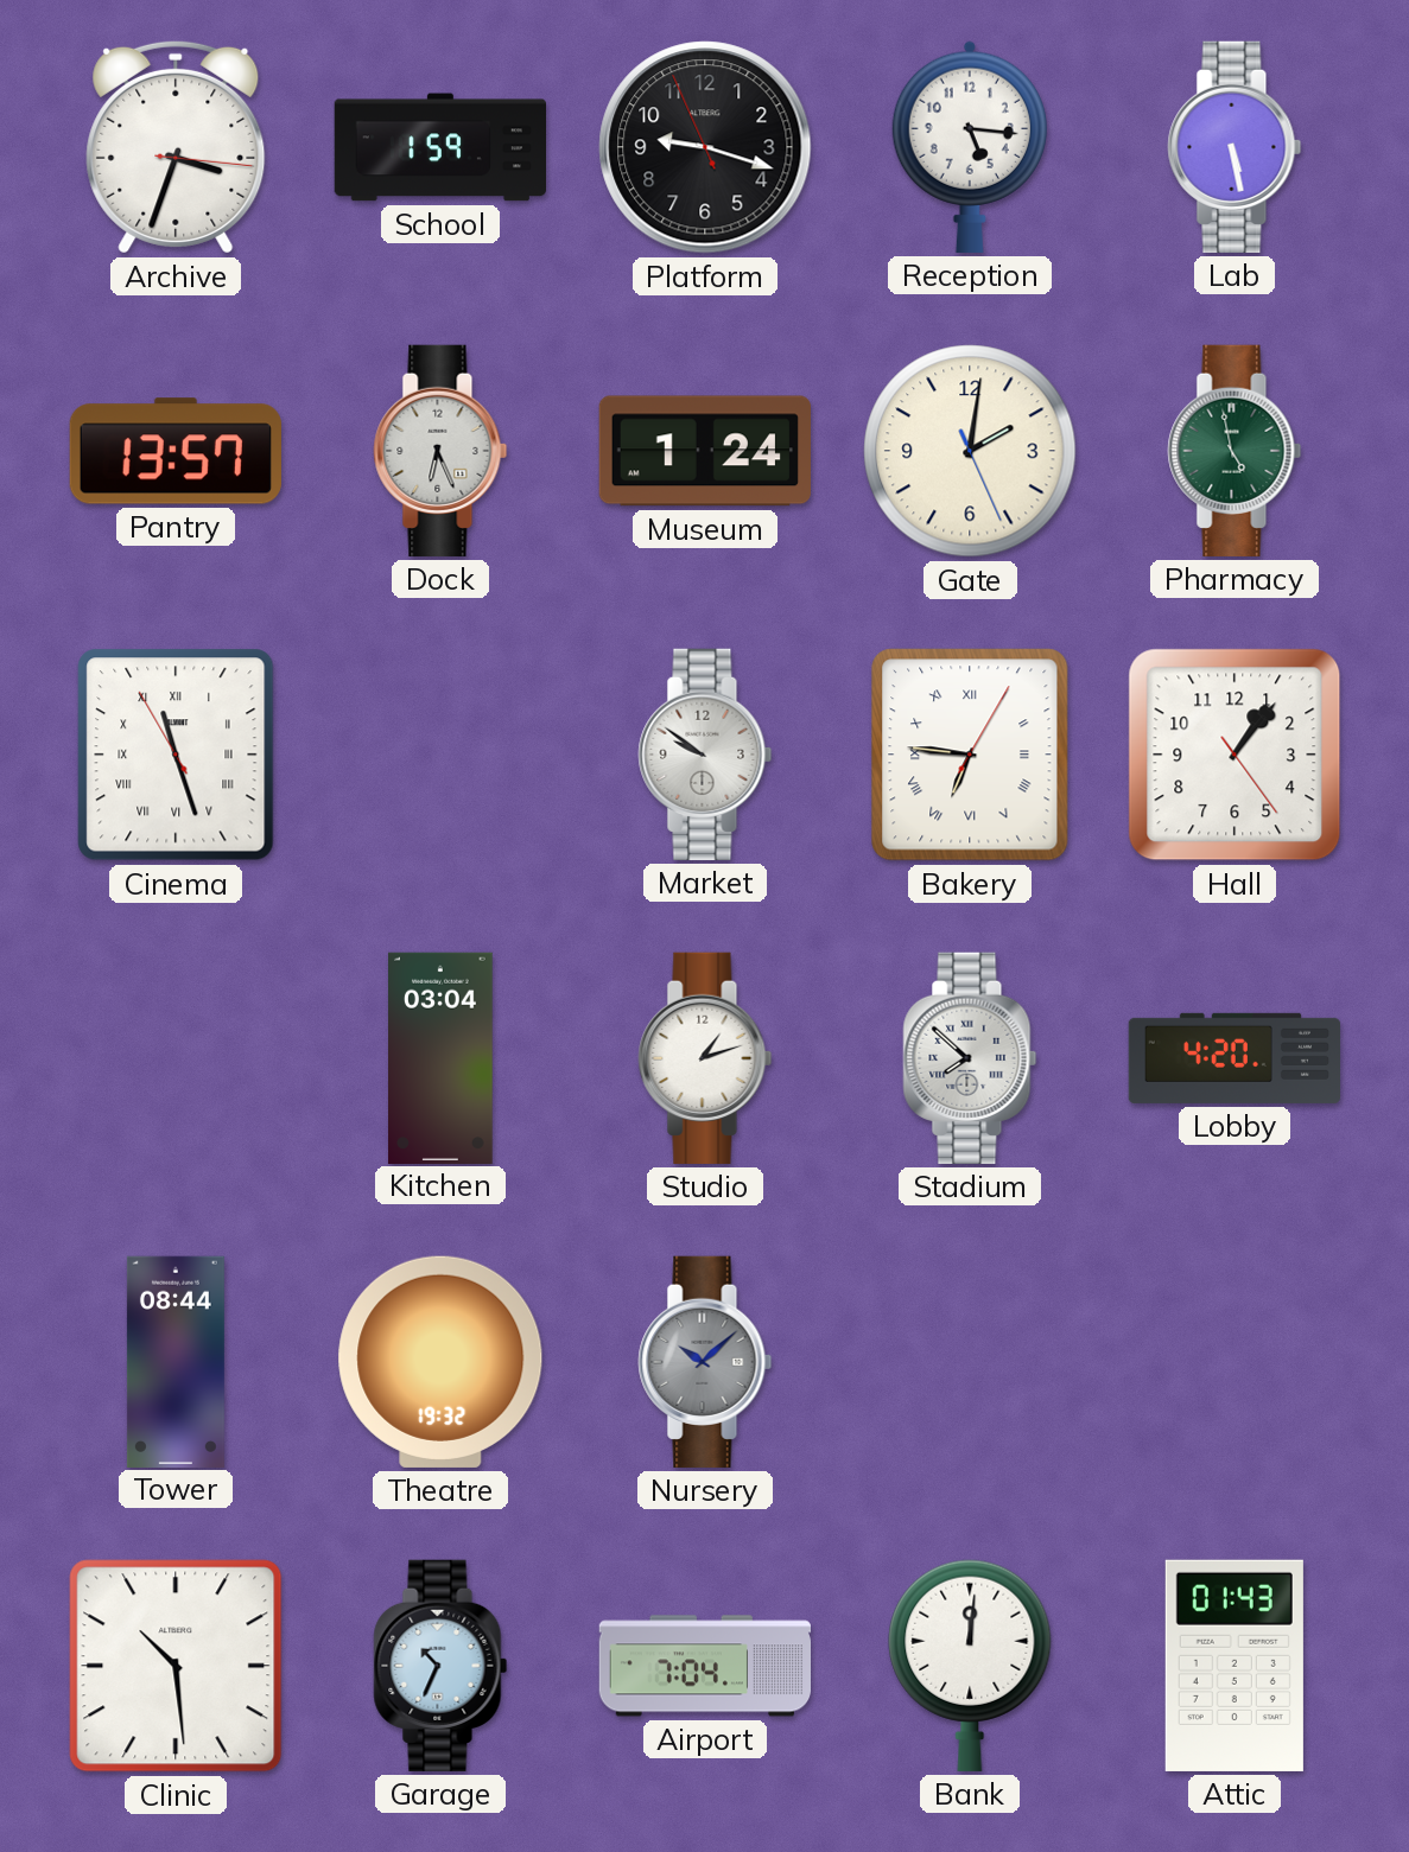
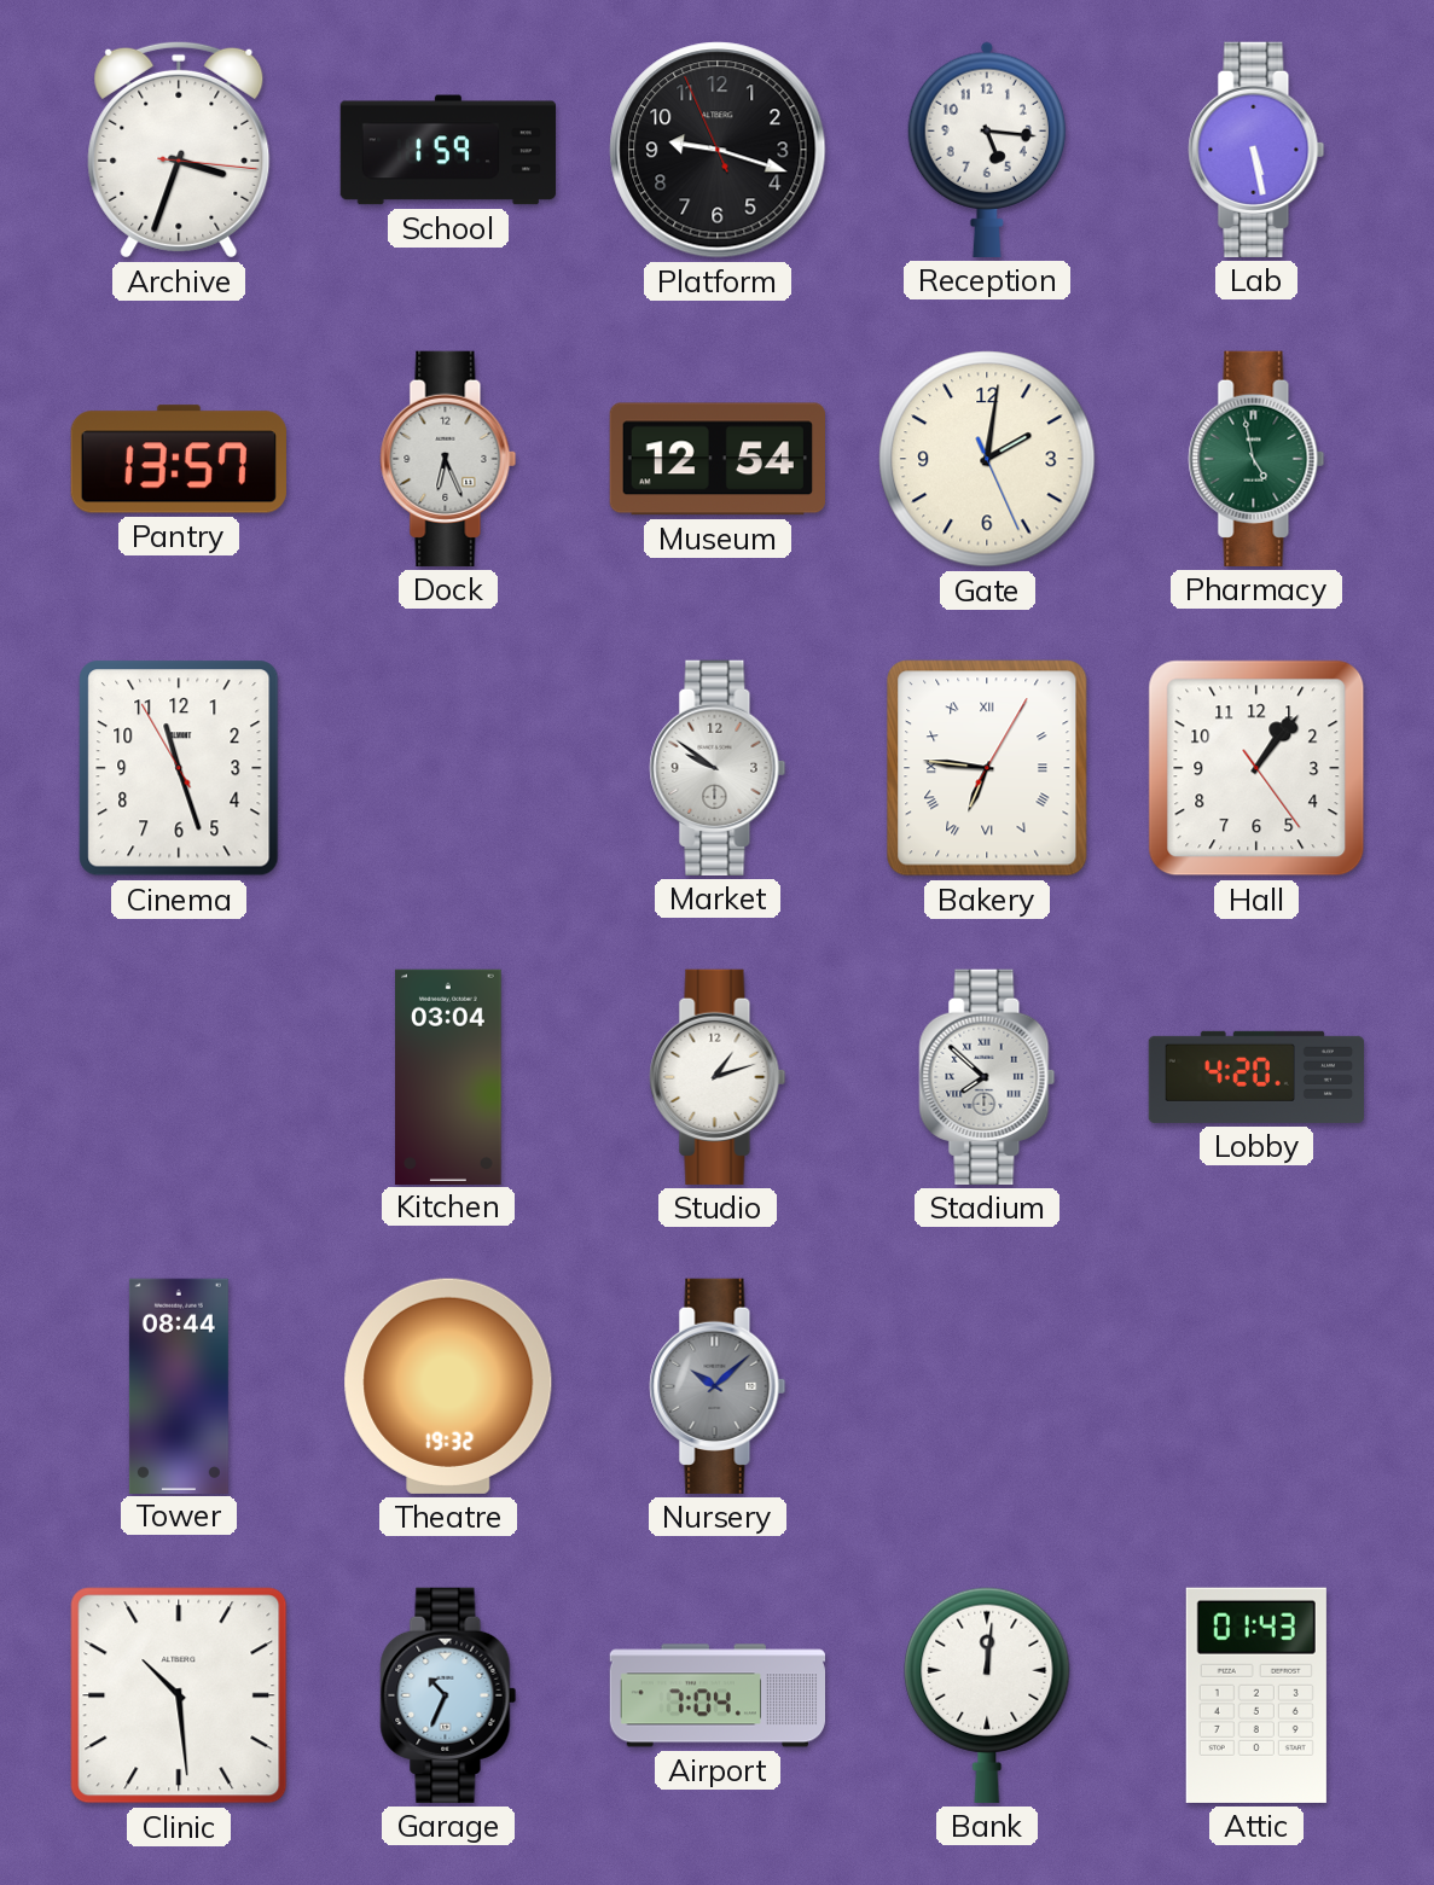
Museum: 1:24 -> 12:54 (718, 459)
Cinema numerals: Roman -> Arabic (179, 768)
